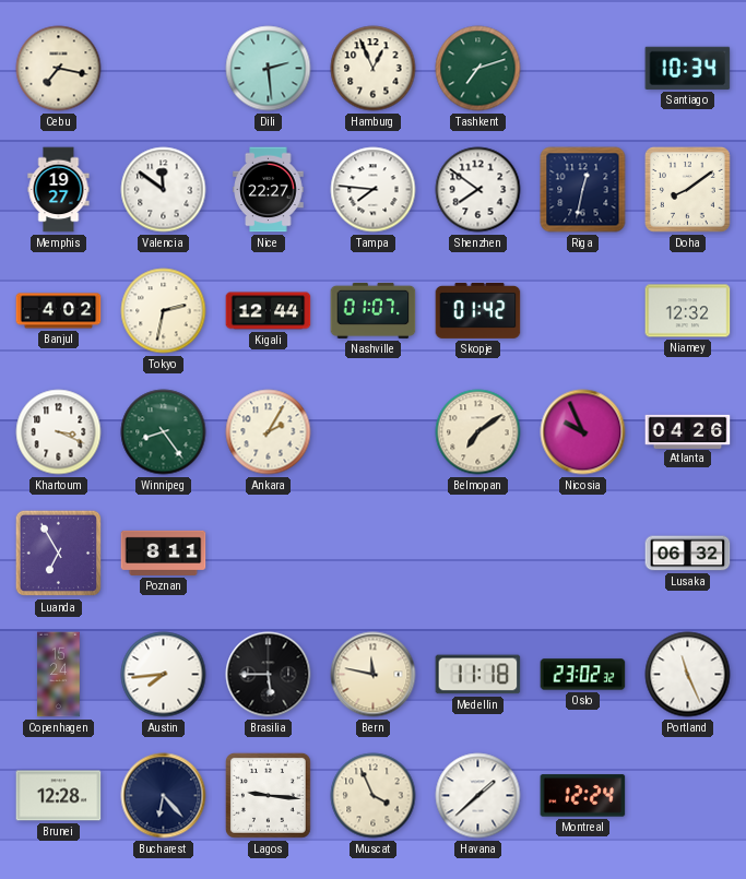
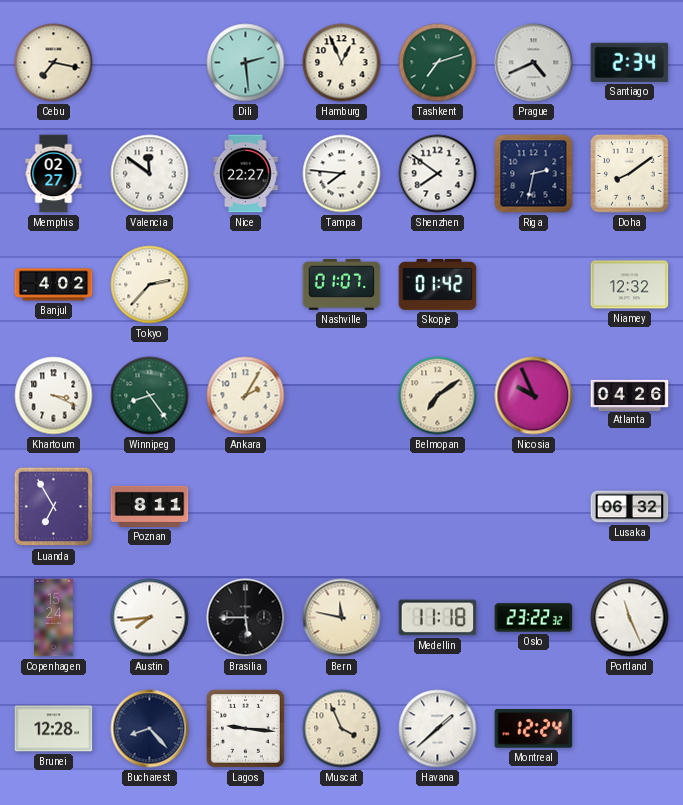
Prague: none -> 4:41 (534, 63)
Santiago: 10:34 -> 2:34 (630, 62)
Memphis: 19:27 -> 02:27 (54, 174)
Riga: 12:32 -> 2:32 (534, 174)
Tokyo: 2:32 -> 2:37 (150, 285)
Kigali: 12:44 -> none (269, 311)
Oslo: 23:02 -> 23:22 (534, 618)
Bucharest: 6:23 -> 8:23 (150, 729)
